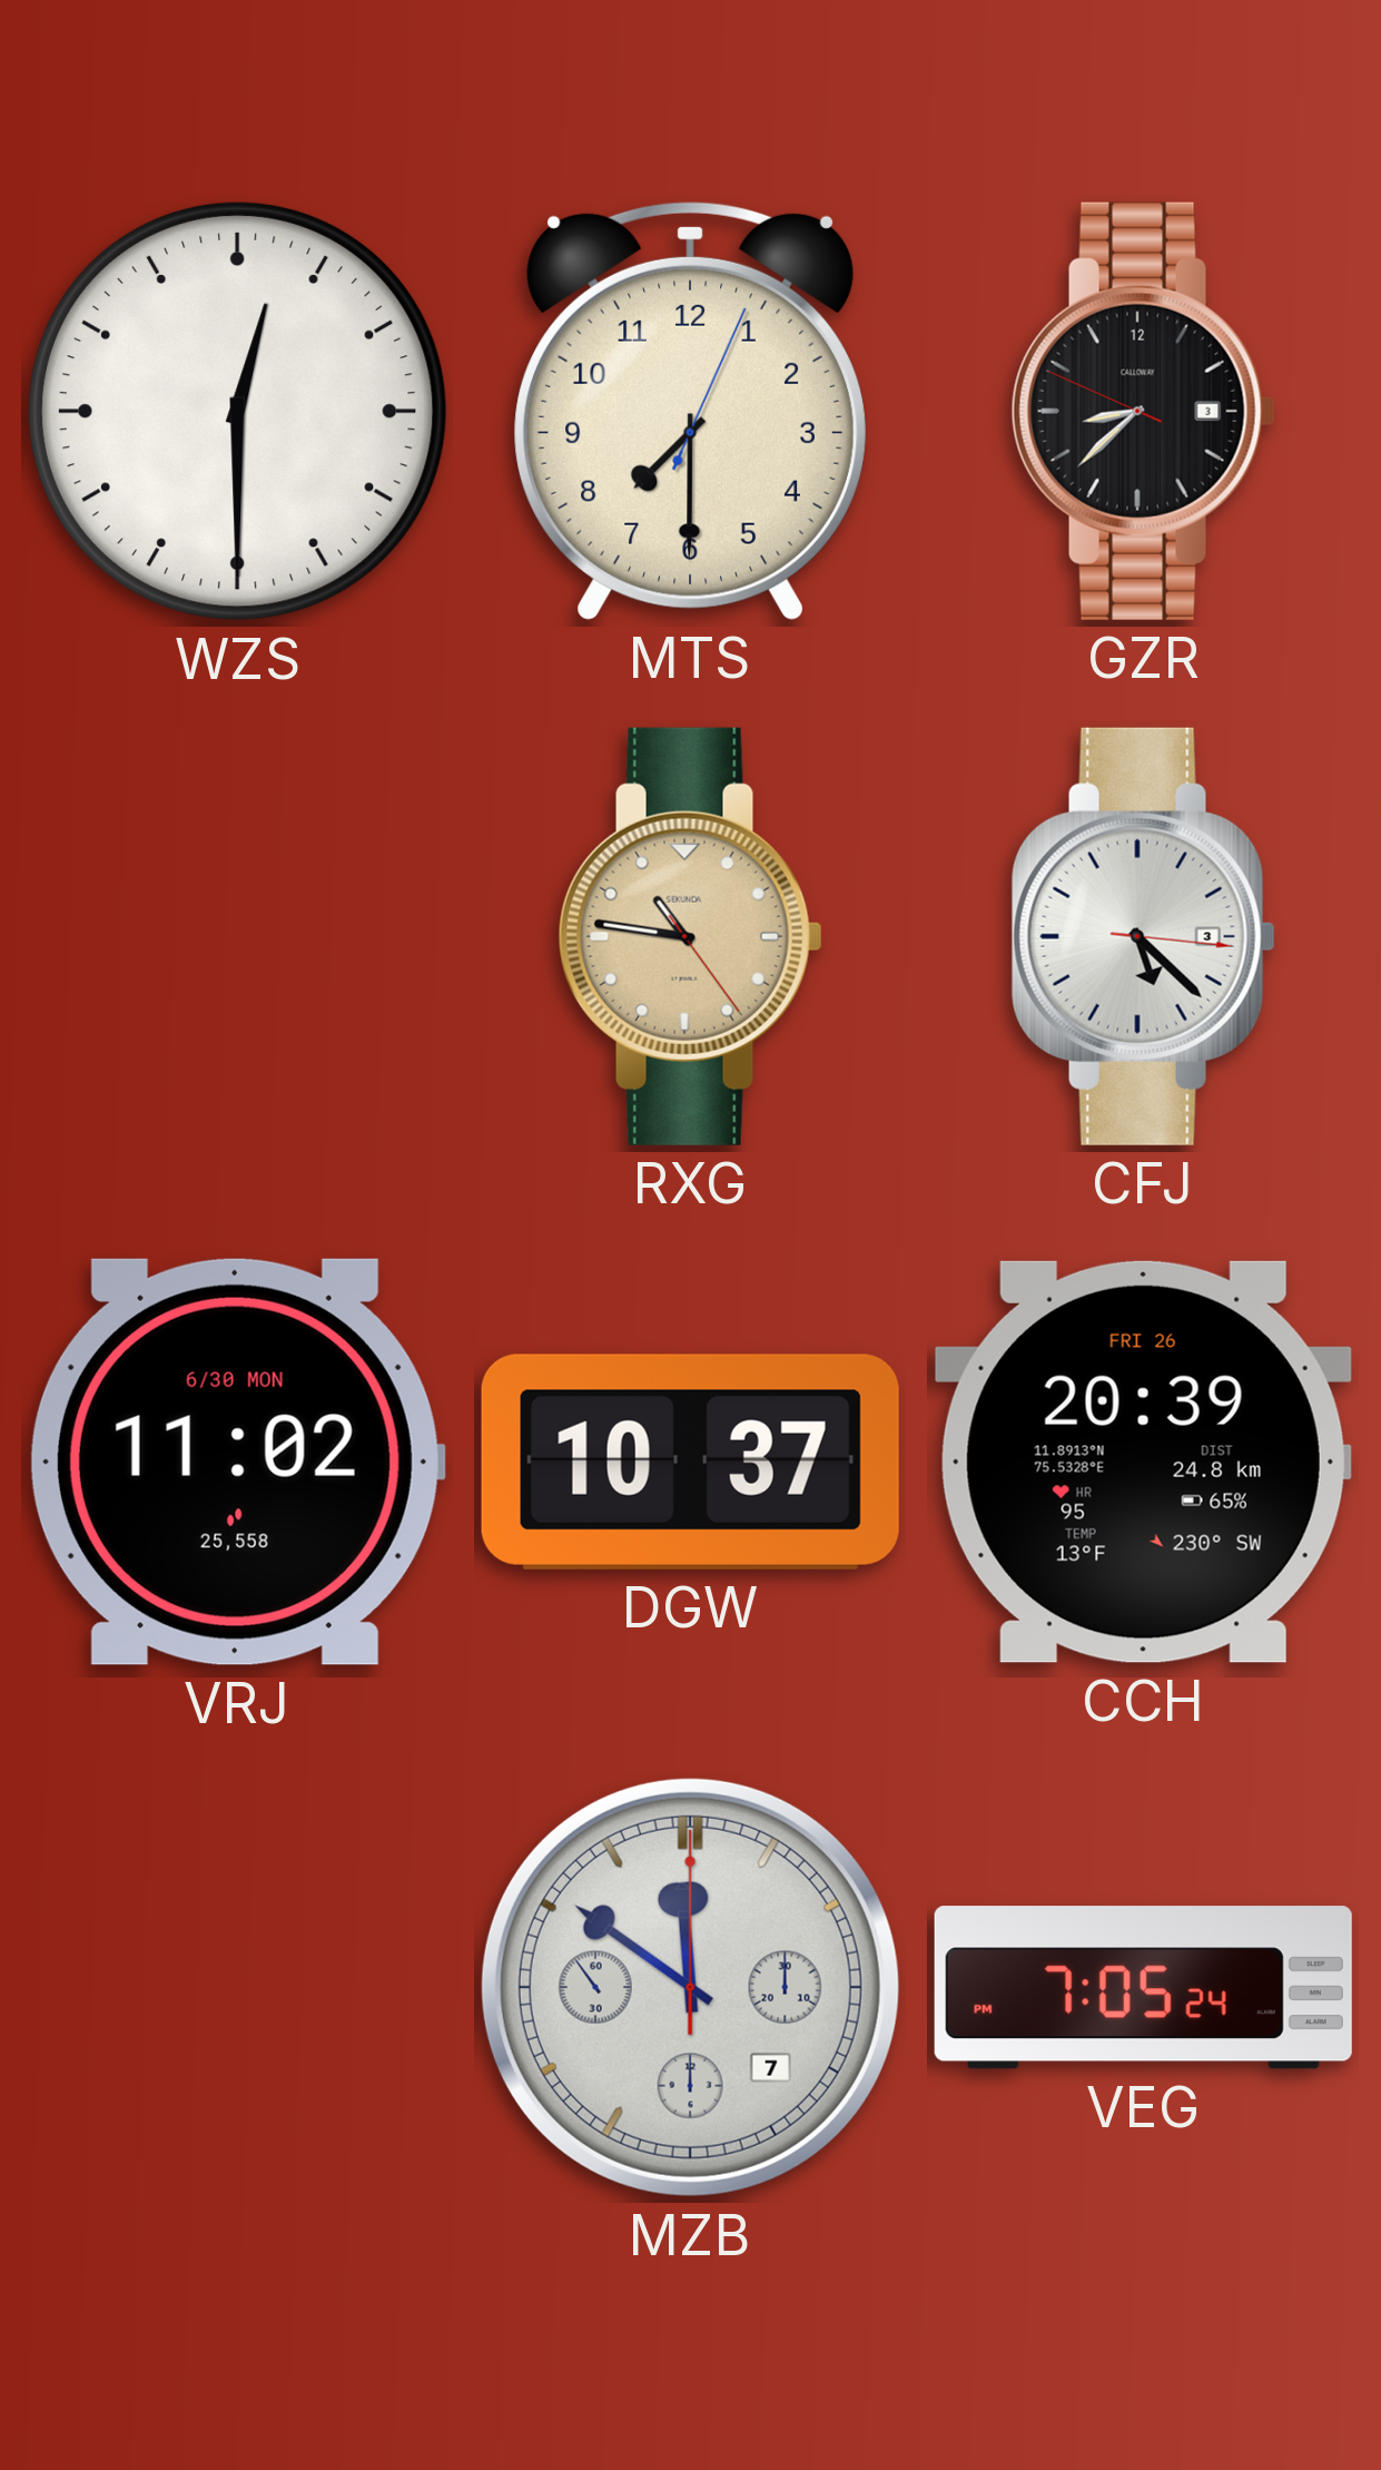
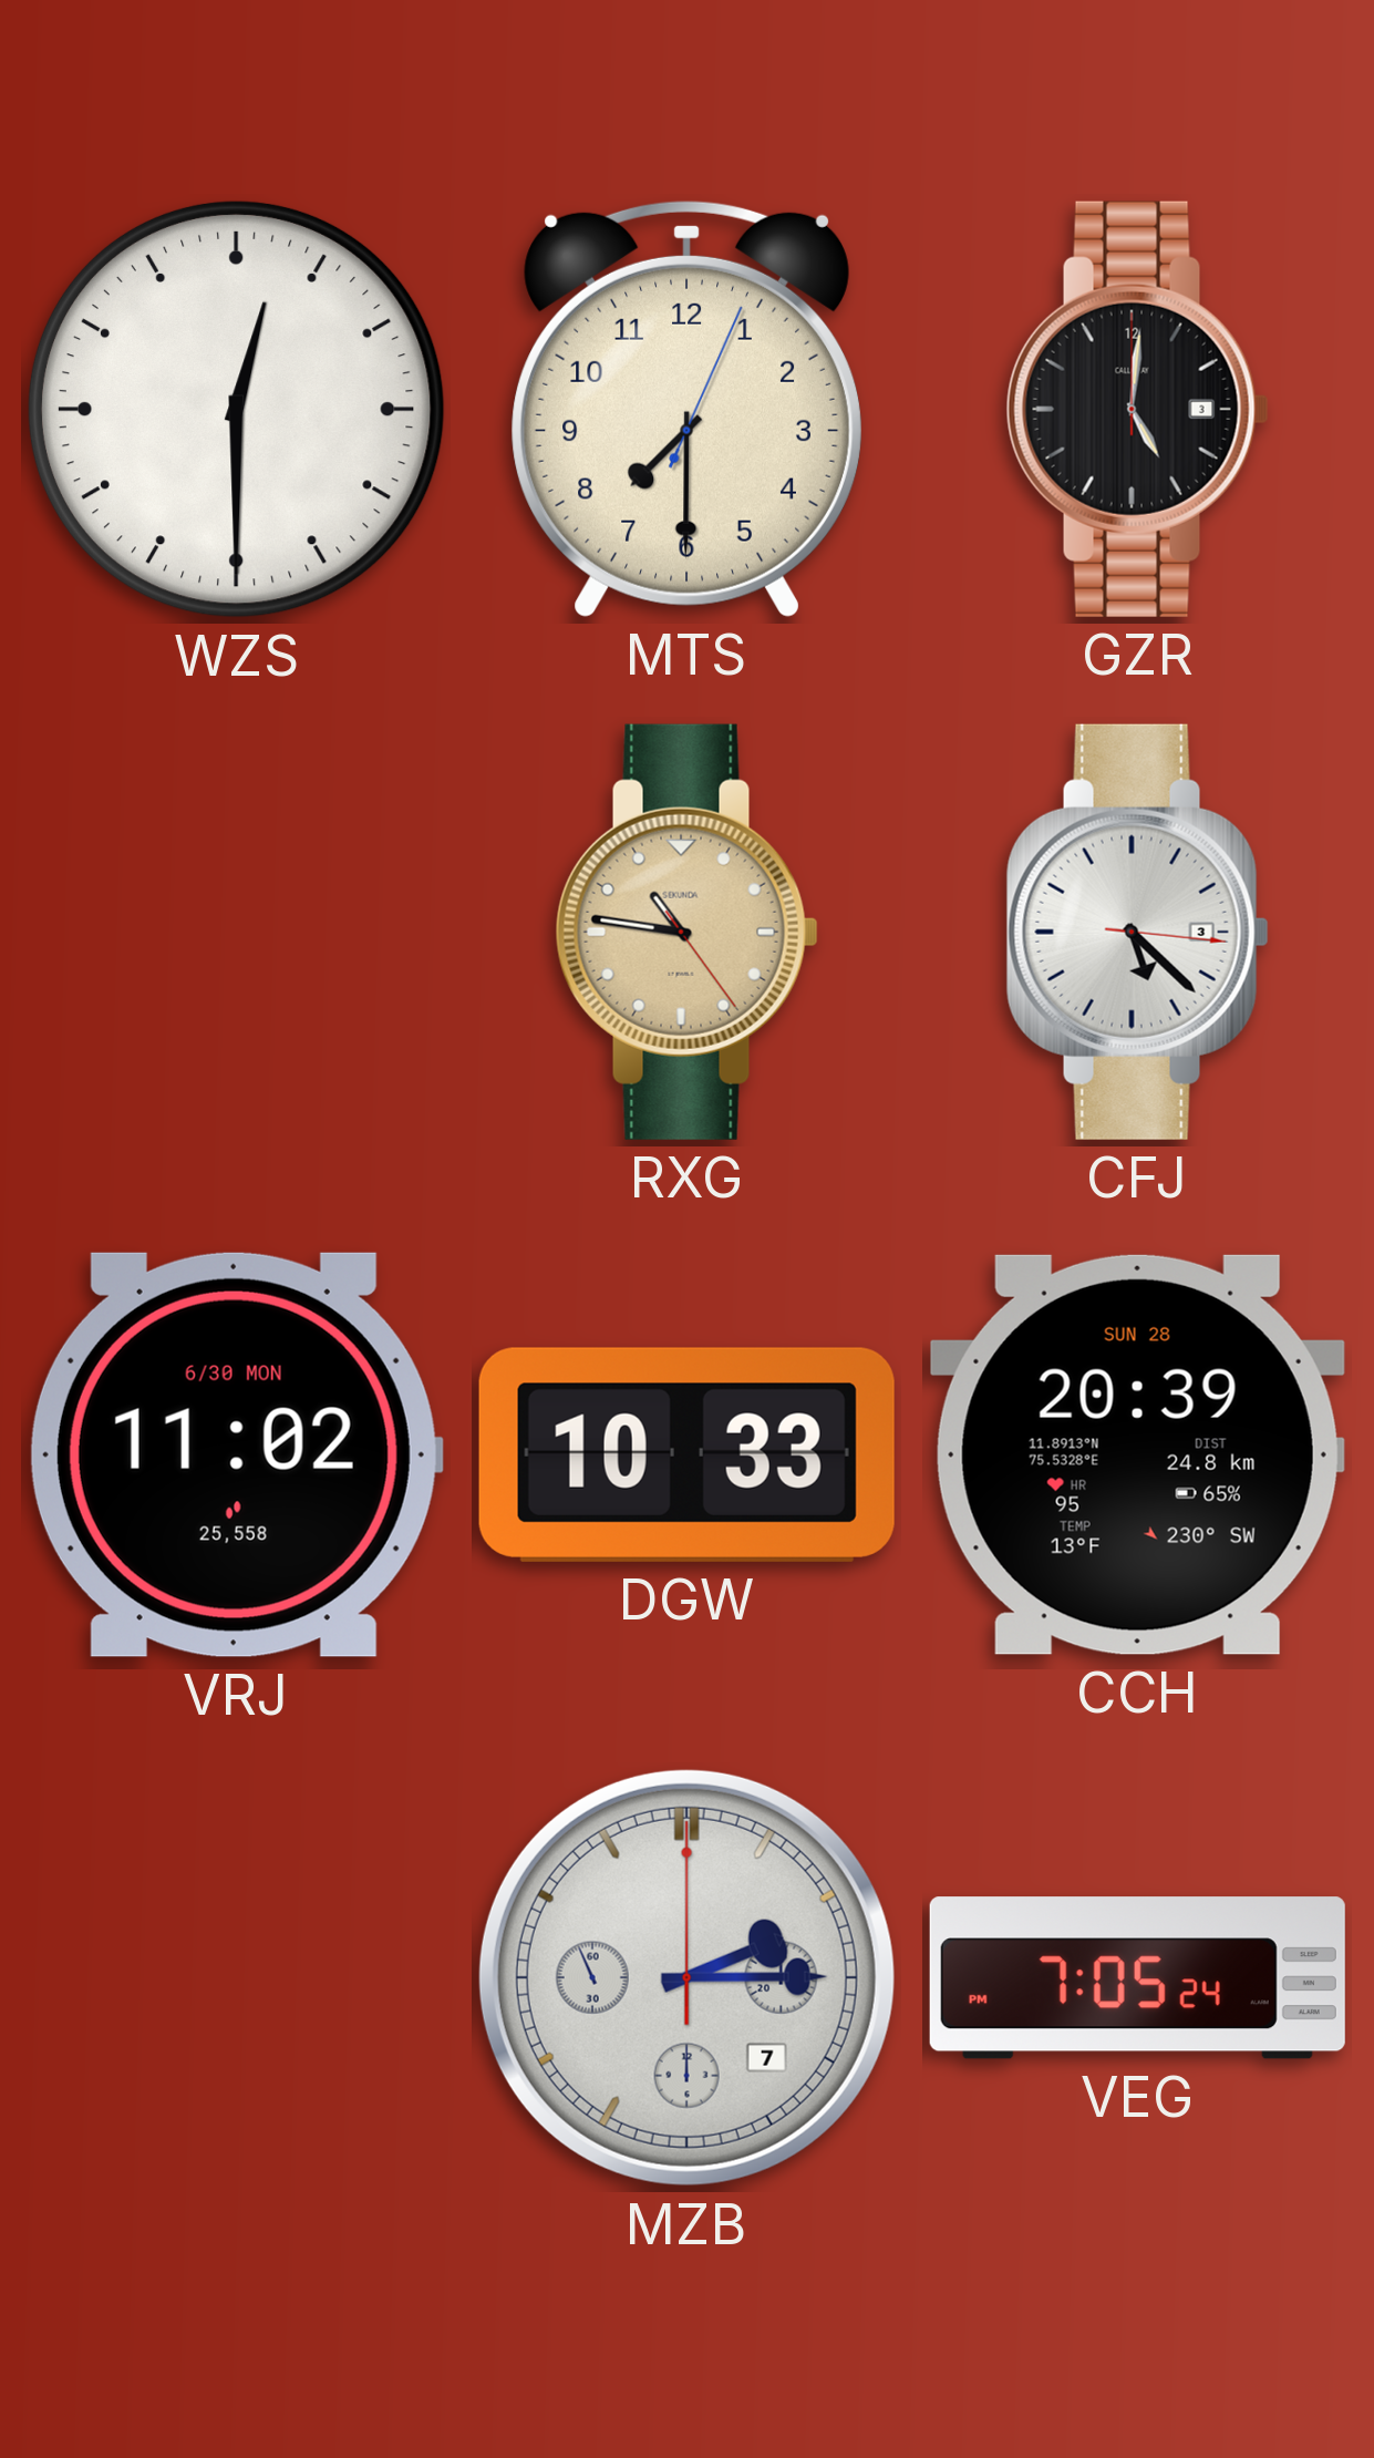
GZR: 8:37 -> 5:01 (1137, 409)
DGW: 10:37 -> 10:33 (686, 1454)
CCH date: FRI 26 -> SUN 28 (1137, 1454)
MZB: 11:50 -> 2:14 (686, 1977)
